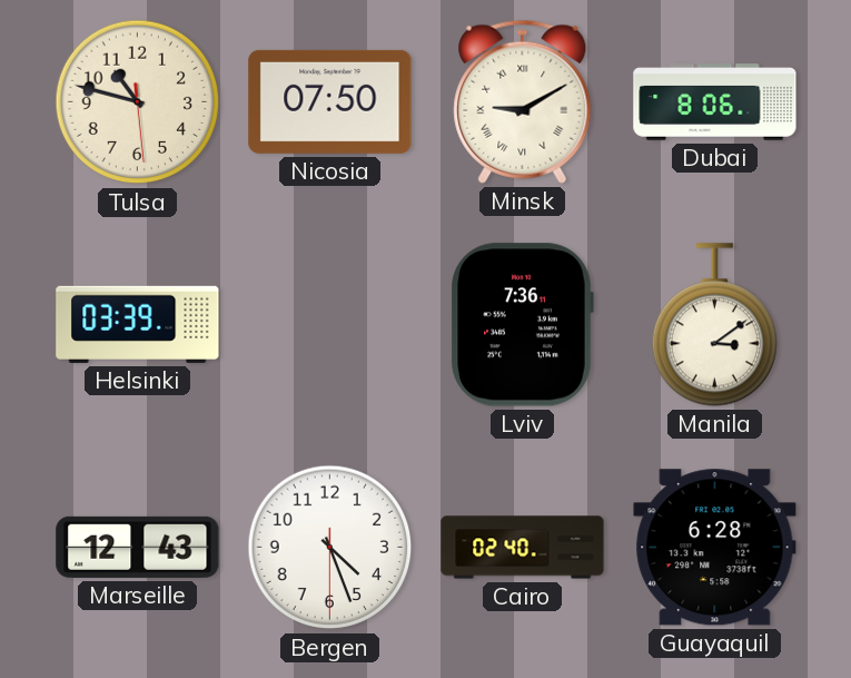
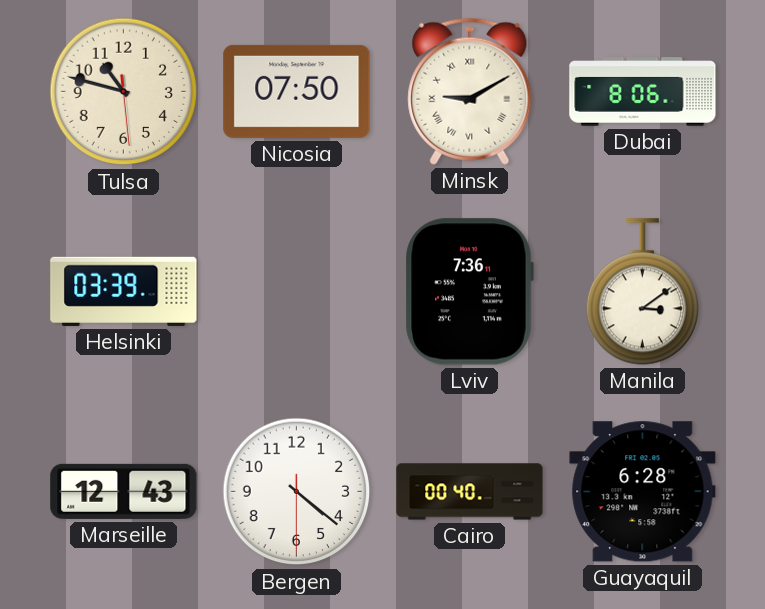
Bergen: 4:26 -> 4:21 (297, 492)
Cairo: 02:40 -> 00:40 (470, 492)
